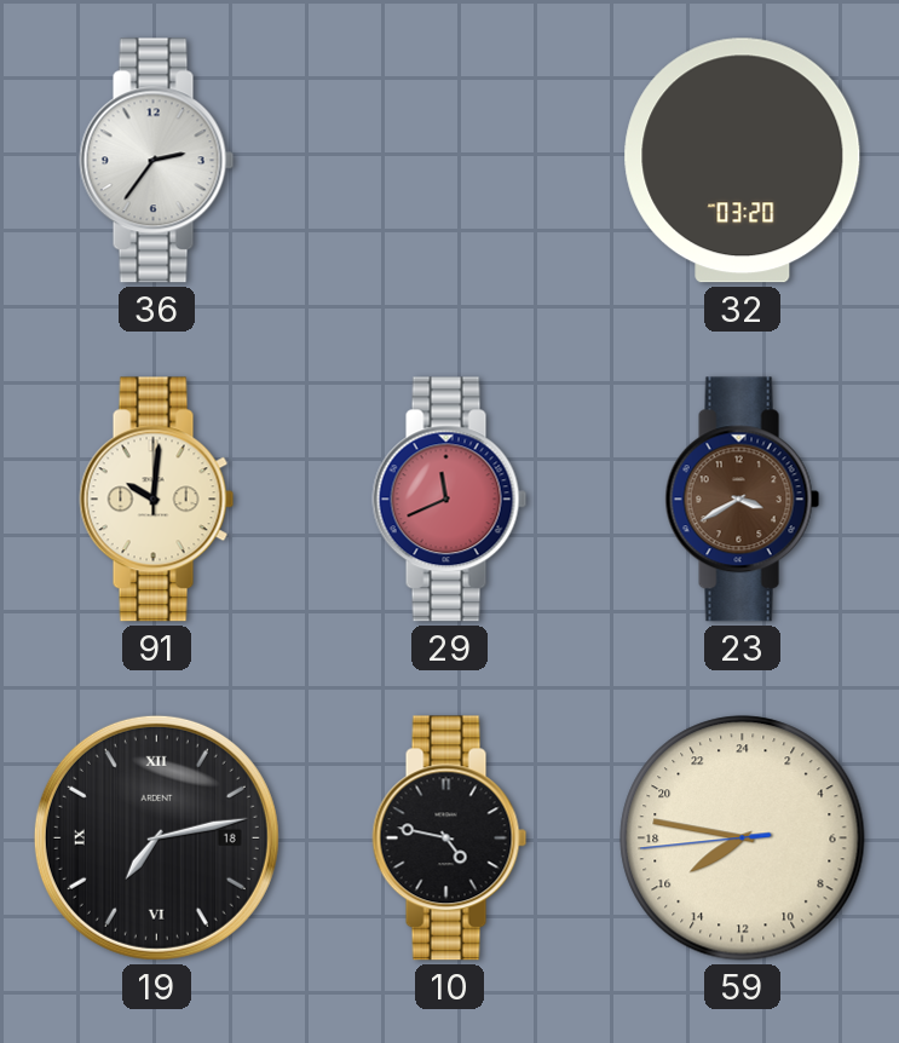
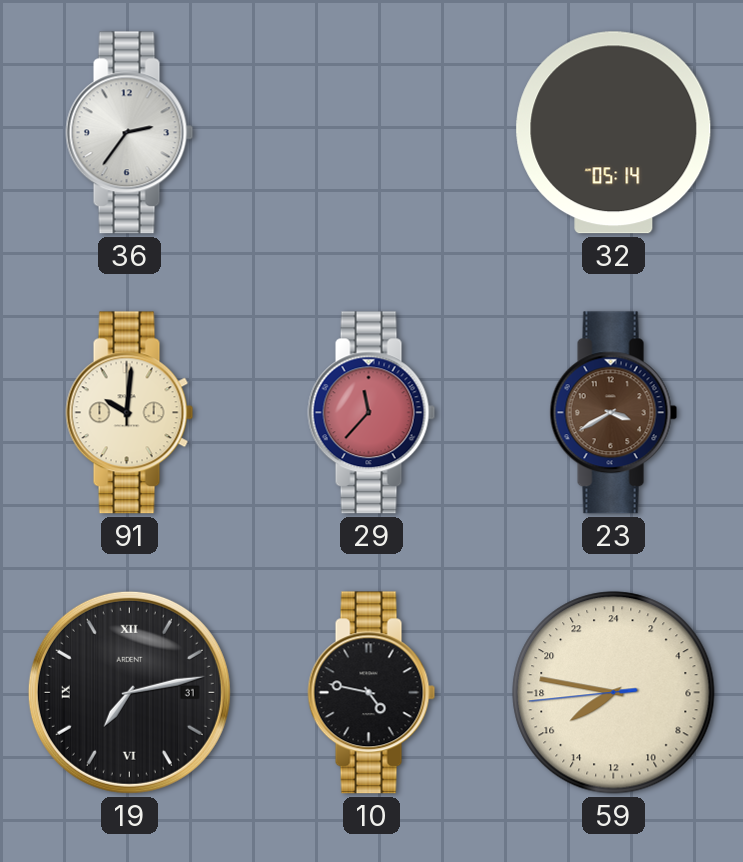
32: 03:20 -> 05:14 (614, 133)
29: 11:41 -> 11:37 (372, 413)
19 date: 18 -> 31 (129, 692)
